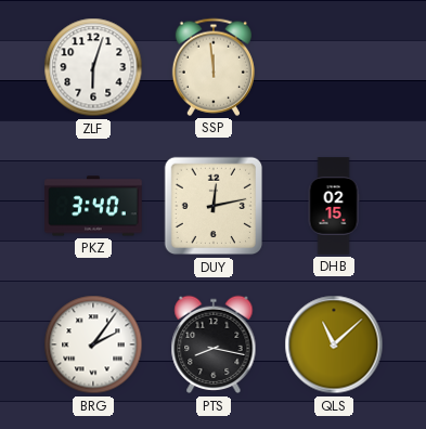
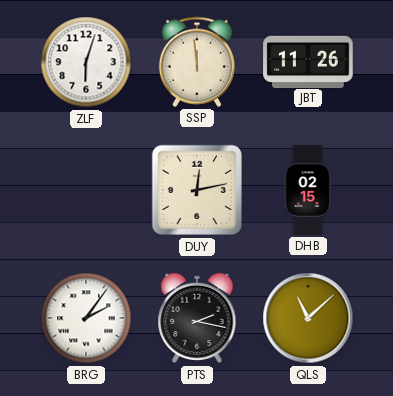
JBT: none -> 11:26 (308, 61)
PKZ: 3:40 -> none (93, 206)
PTS: 8:17 -> 2:17 (197, 318)
